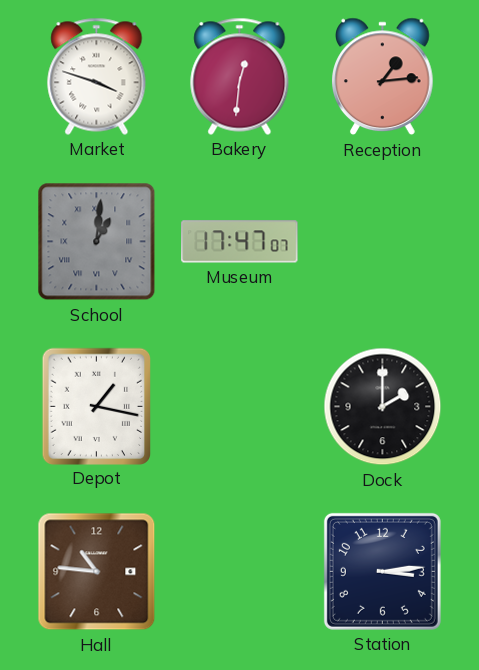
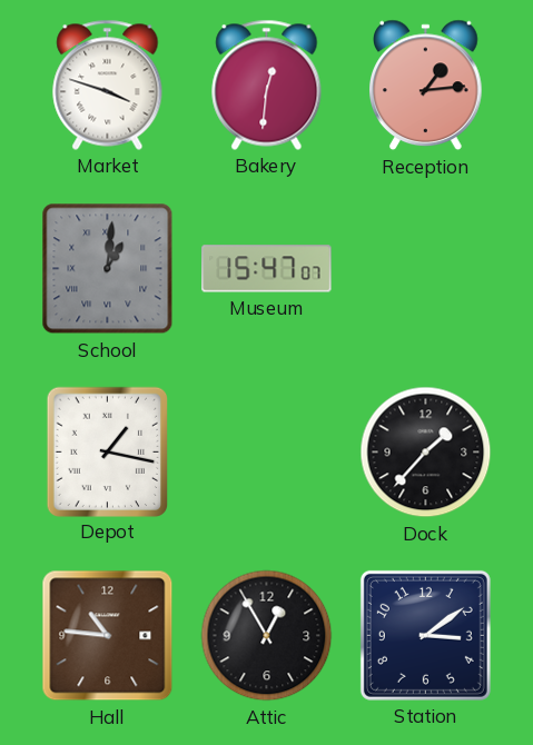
Museum: 17:47 -> 15:47 (267, 269)
Dock: 2:00 -> 1:37 (426, 453)
Attic: none -> 12:55 (267, 636)
Station: 3:14 -> 3:09 (425, 635)
